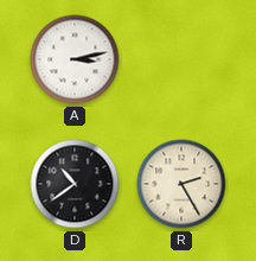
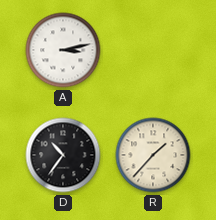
D: 10:39 -> 10:36 (63, 155)
R: 2:25 -> 1:37 (153, 155)
